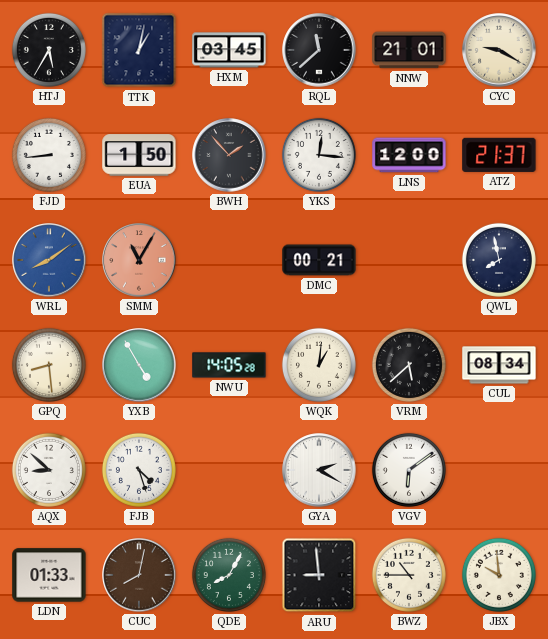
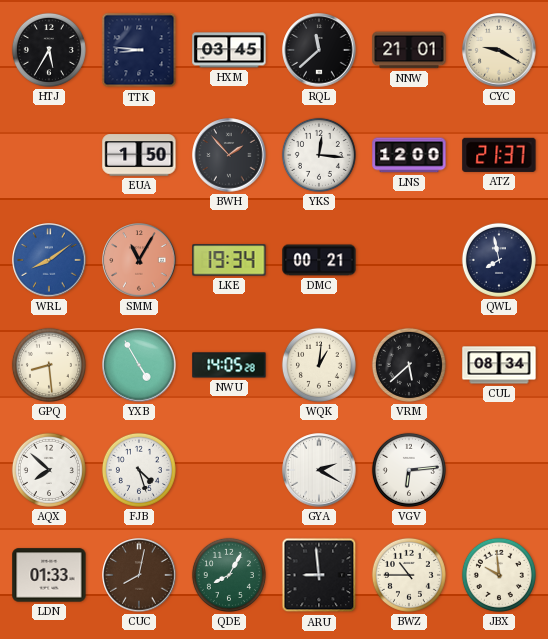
TTK: 1:02 -> 8:46 (139, 50)
FJD: 8:44 -> none (49, 155)
LKE: none -> 19:34 (229, 260)
AQX: 8:52 -> 7:52 (49, 470)
VGV: 6:09 -> 6:14 (409, 470)
